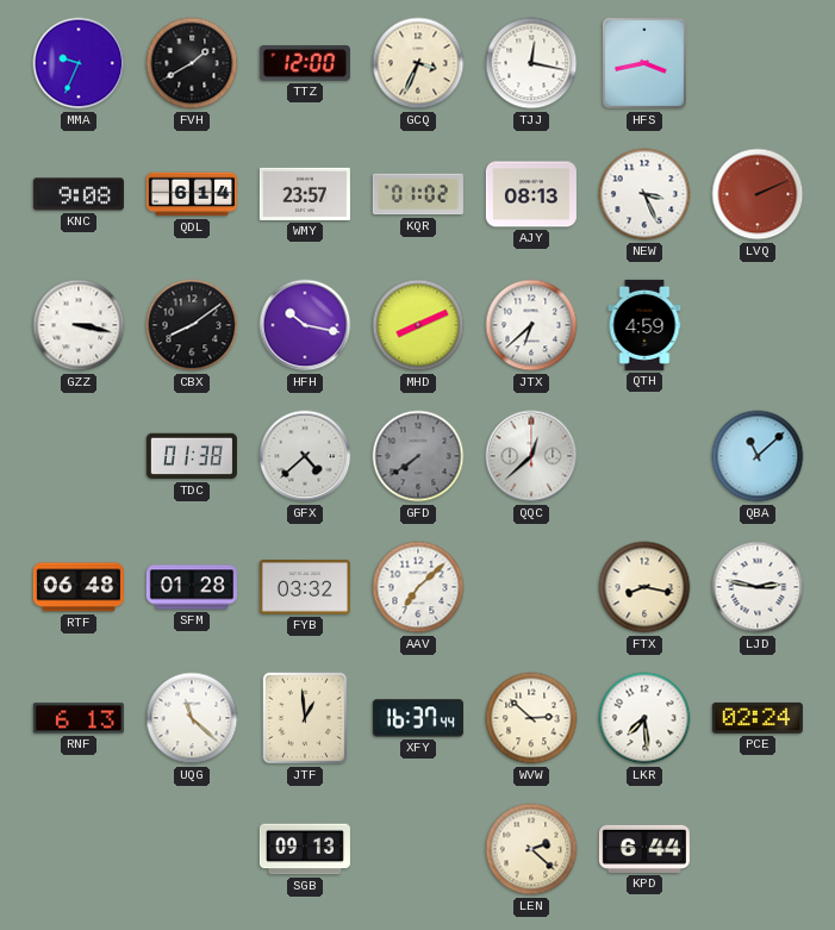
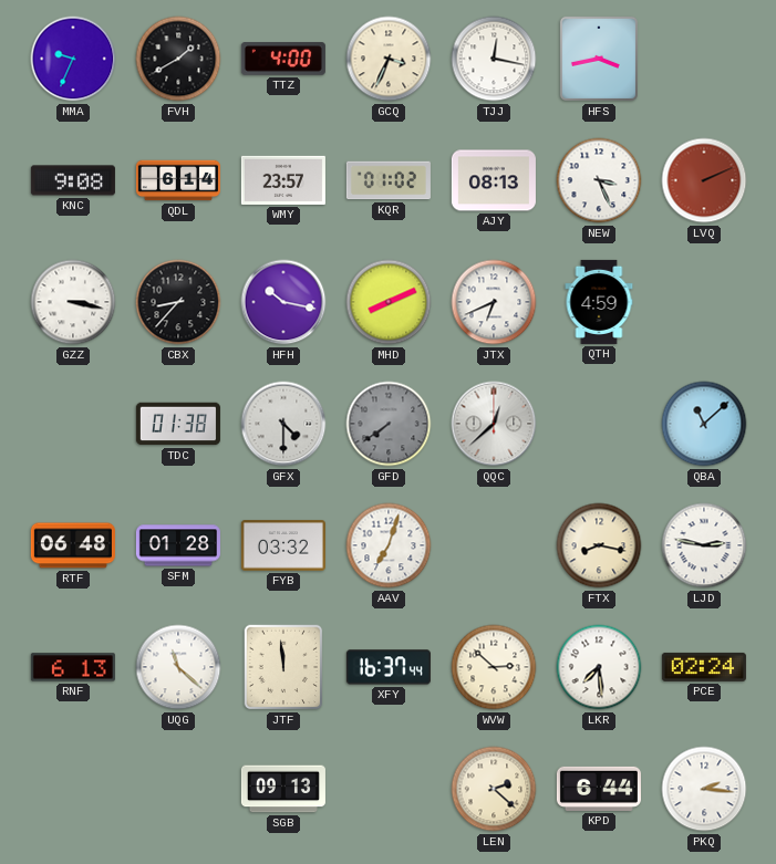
TTZ: 12:00 -> 4:00 (283, 59)
CBX: 8:09 -> 8:37 (178, 302)
JTX: 6:38 -> 6:41 (494, 302)
GFX: 4:38 -> 4:30 (283, 424)
AAV: 7:08 -> 7:03 (389, 545)
JTF: 12:59 -> 11:59 (283, 667)
PKQ: none -> 2:16 (704, 789)
